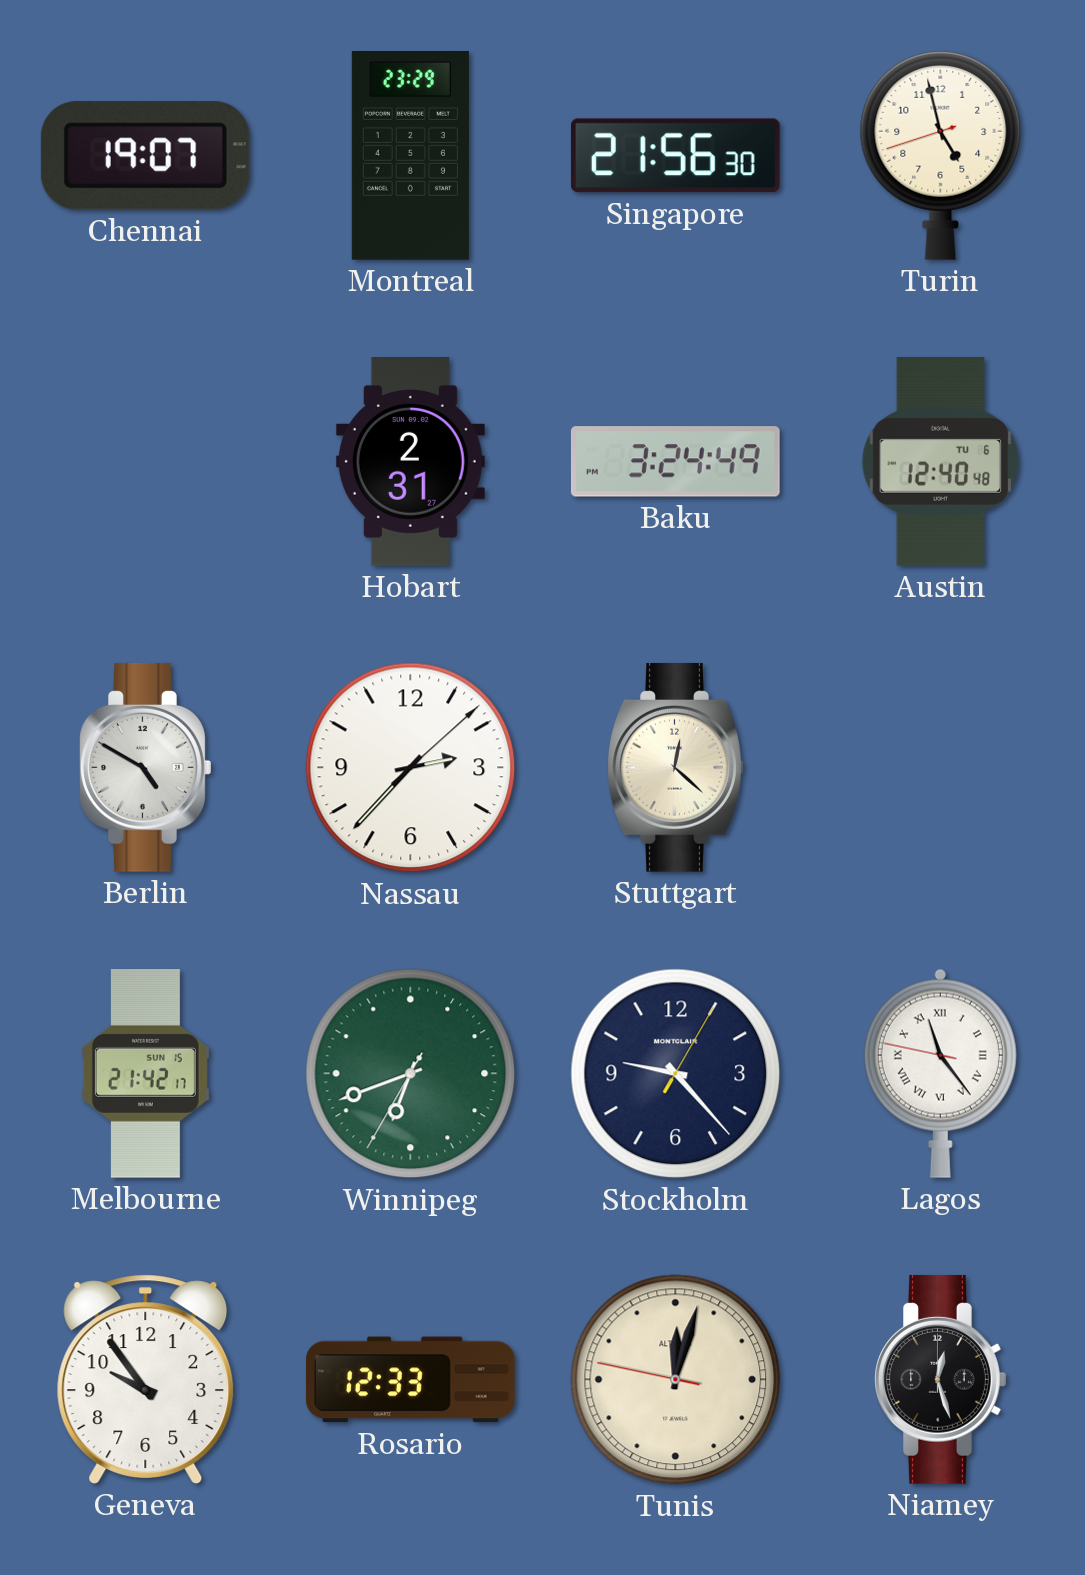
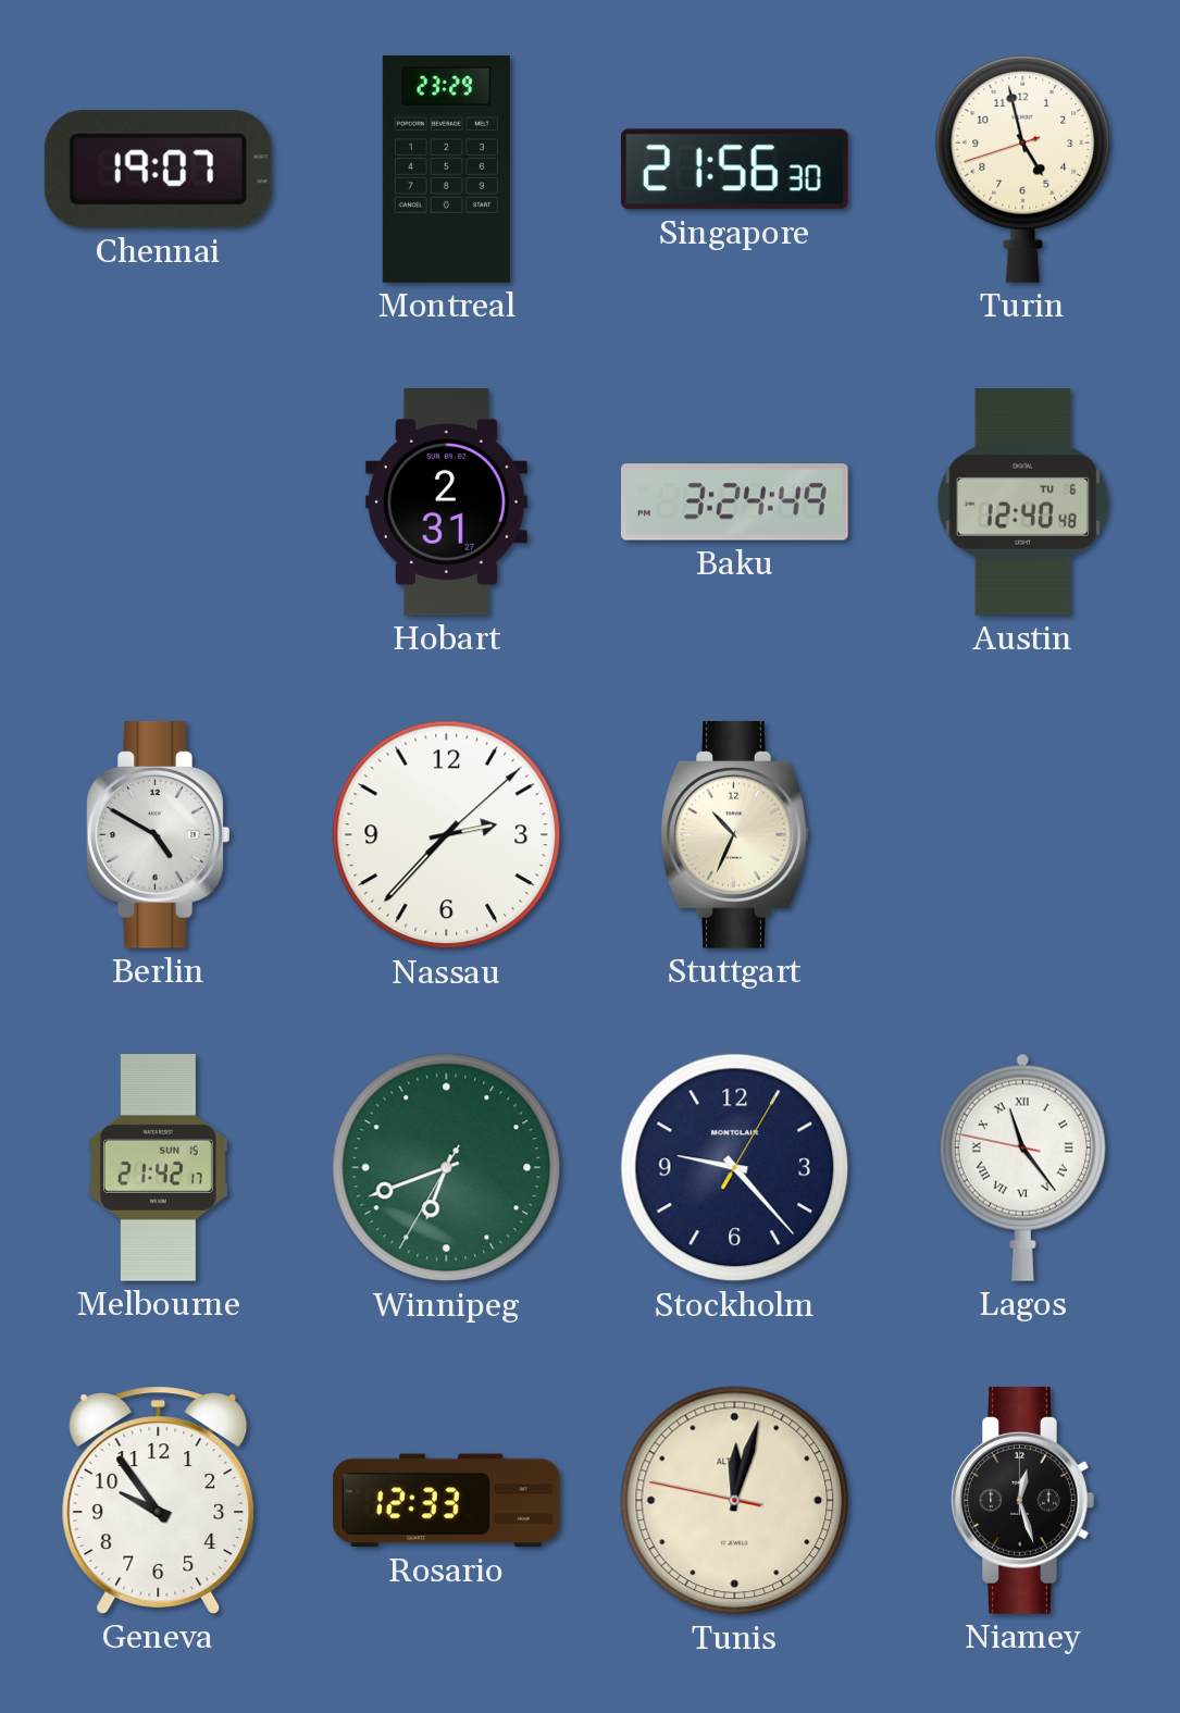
Stuttgart: 12:22 -> 10:34 (735, 834)
